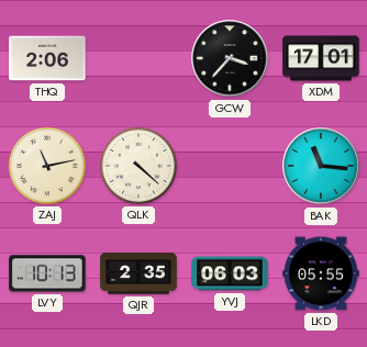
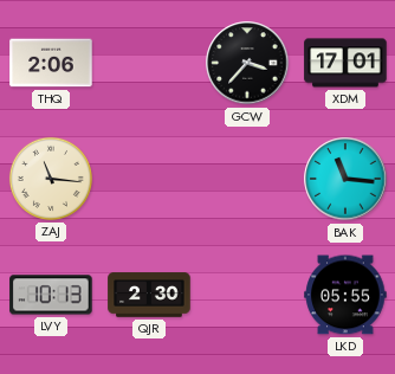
ZAJ: 11:13 -> 11:16 (51, 179)
QLK: 4:22 -> none (138, 166)
QJR: 2:35 -> 2:30 (149, 295)
YVJ: 06:03 -> none (230, 273)
